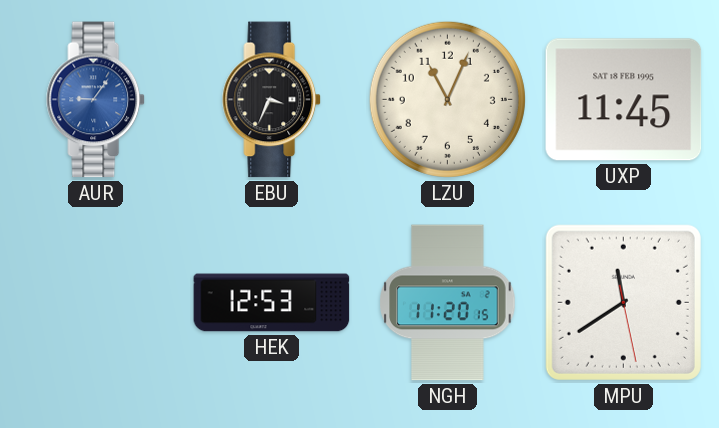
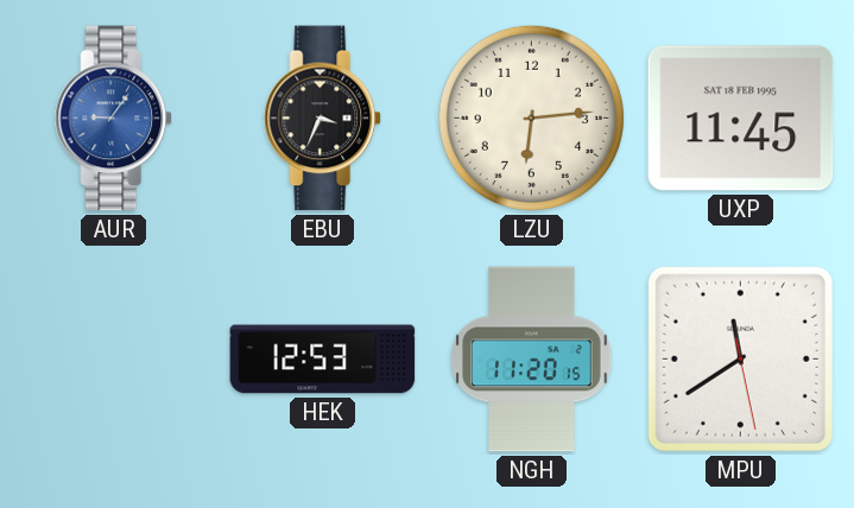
LZU: 11:04 -> 6:14 (531, 118)
